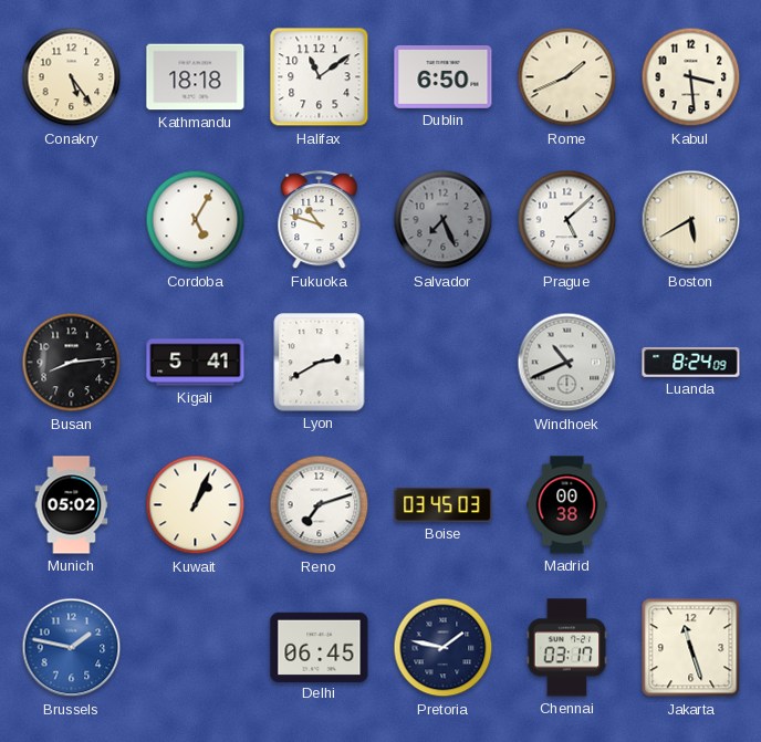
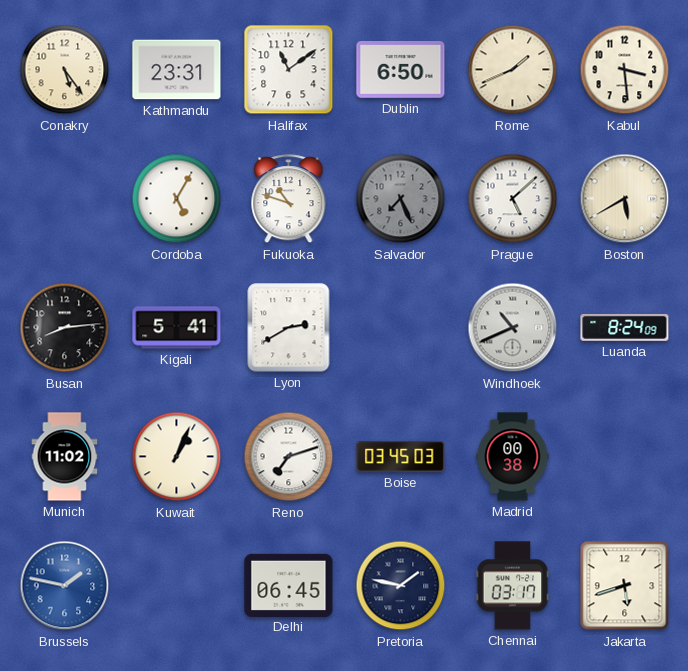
Kathmandu: 18:18 -> 23:31 (177, 70)
Munich: 05:02 -> 11:02 (65, 457)
Jakarta: 11:27 -> 5:42 (625, 586)
